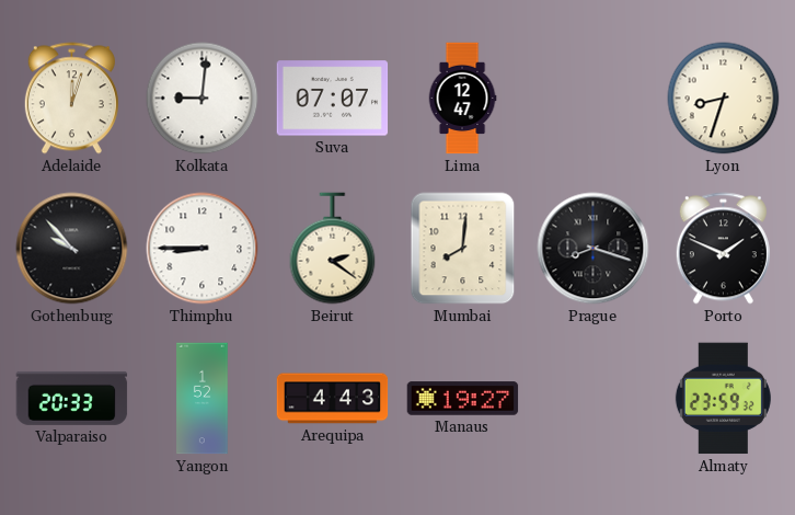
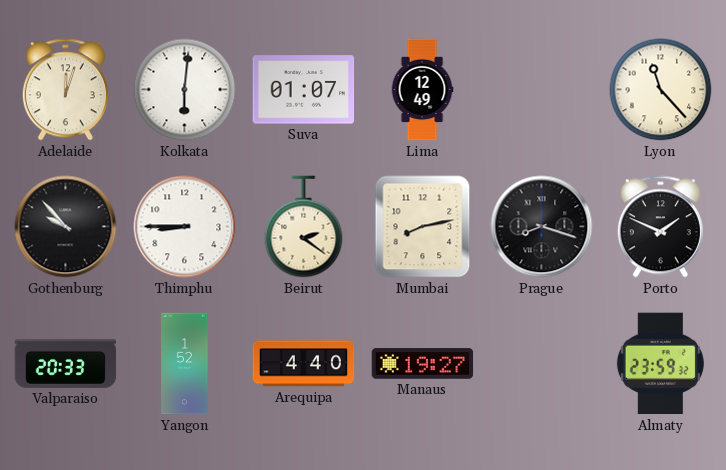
Kolkata: 9:01 -> 6:01 (185, 90)
Suva: 07:07 -> 01:07 (304, 90)
Lima: 12:47 -> 12:49 (422, 90)
Lyon: 8:33 -> 11:23 (661, 90)
Mumbai: 8:01 -> 8:13 (423, 227)
Arequipa: 4:43 -> 4:40 (304, 364)
